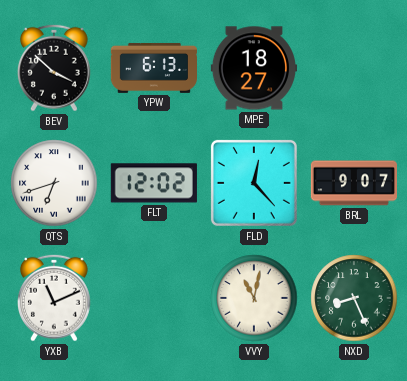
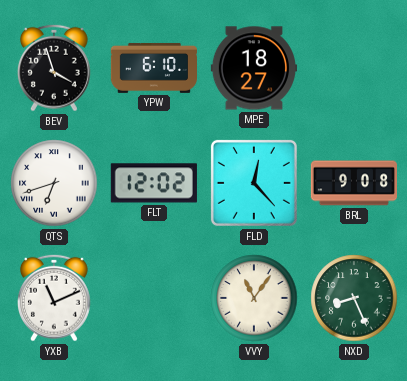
BEV: 3:52 -> 3:57 (55, 68)
YPW: 6:13 -> 6:10 (153, 68)
BRL: 9:07 -> 9:08 (353, 183)
VVY: 11:02 -> 11:06 (254, 298)
